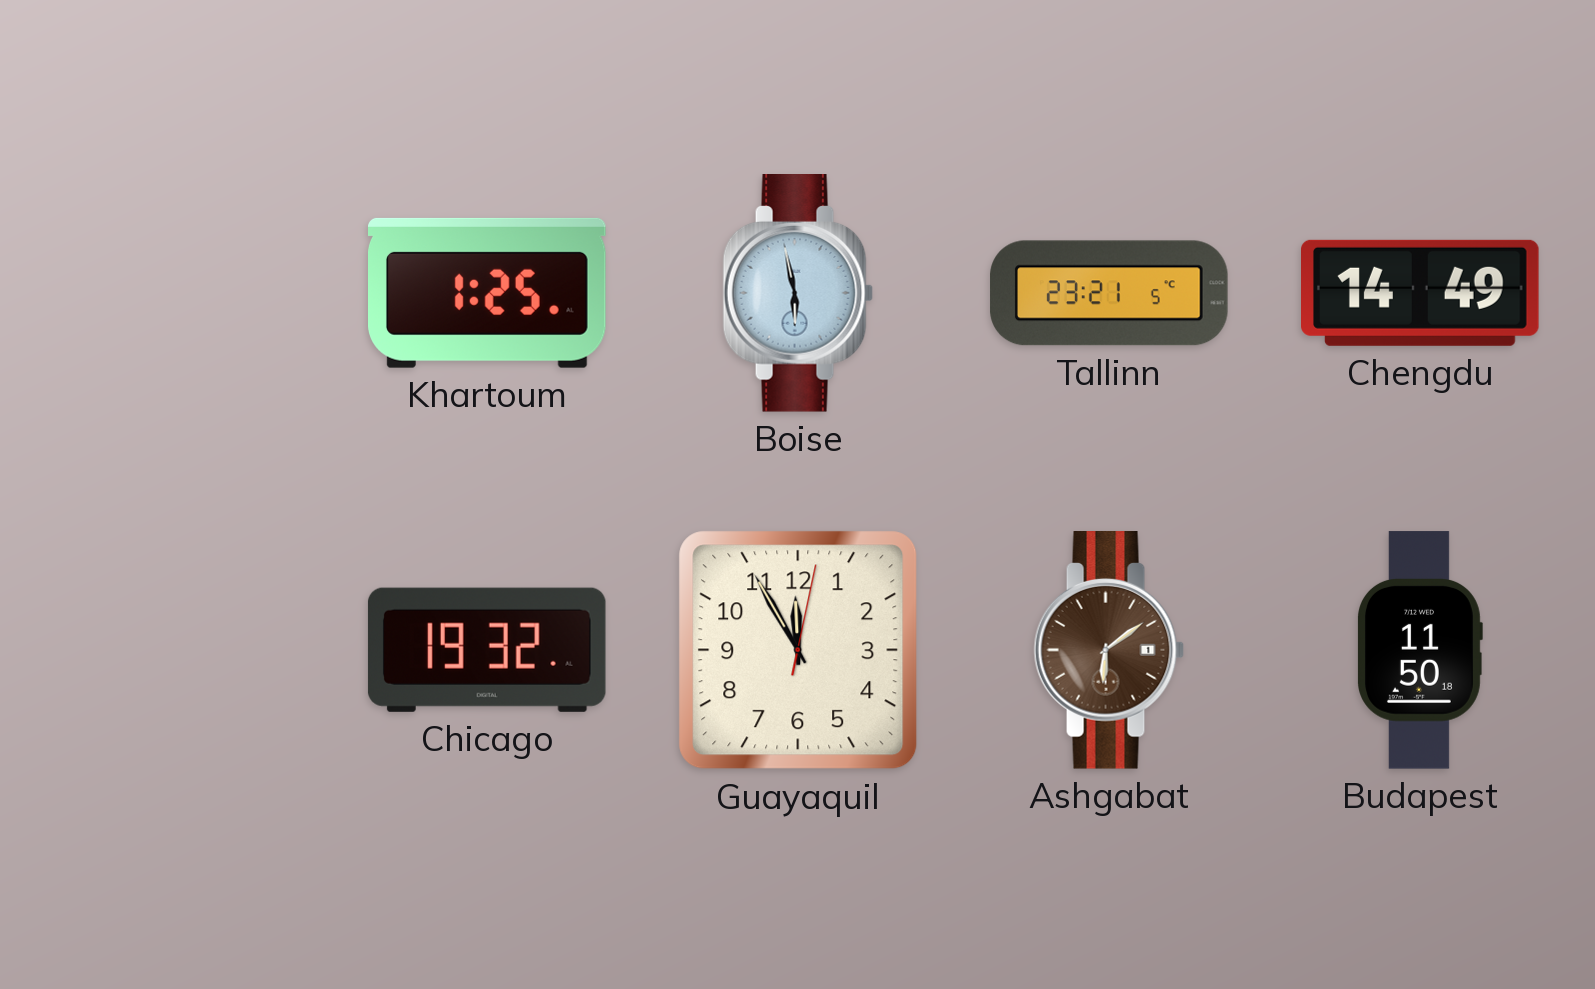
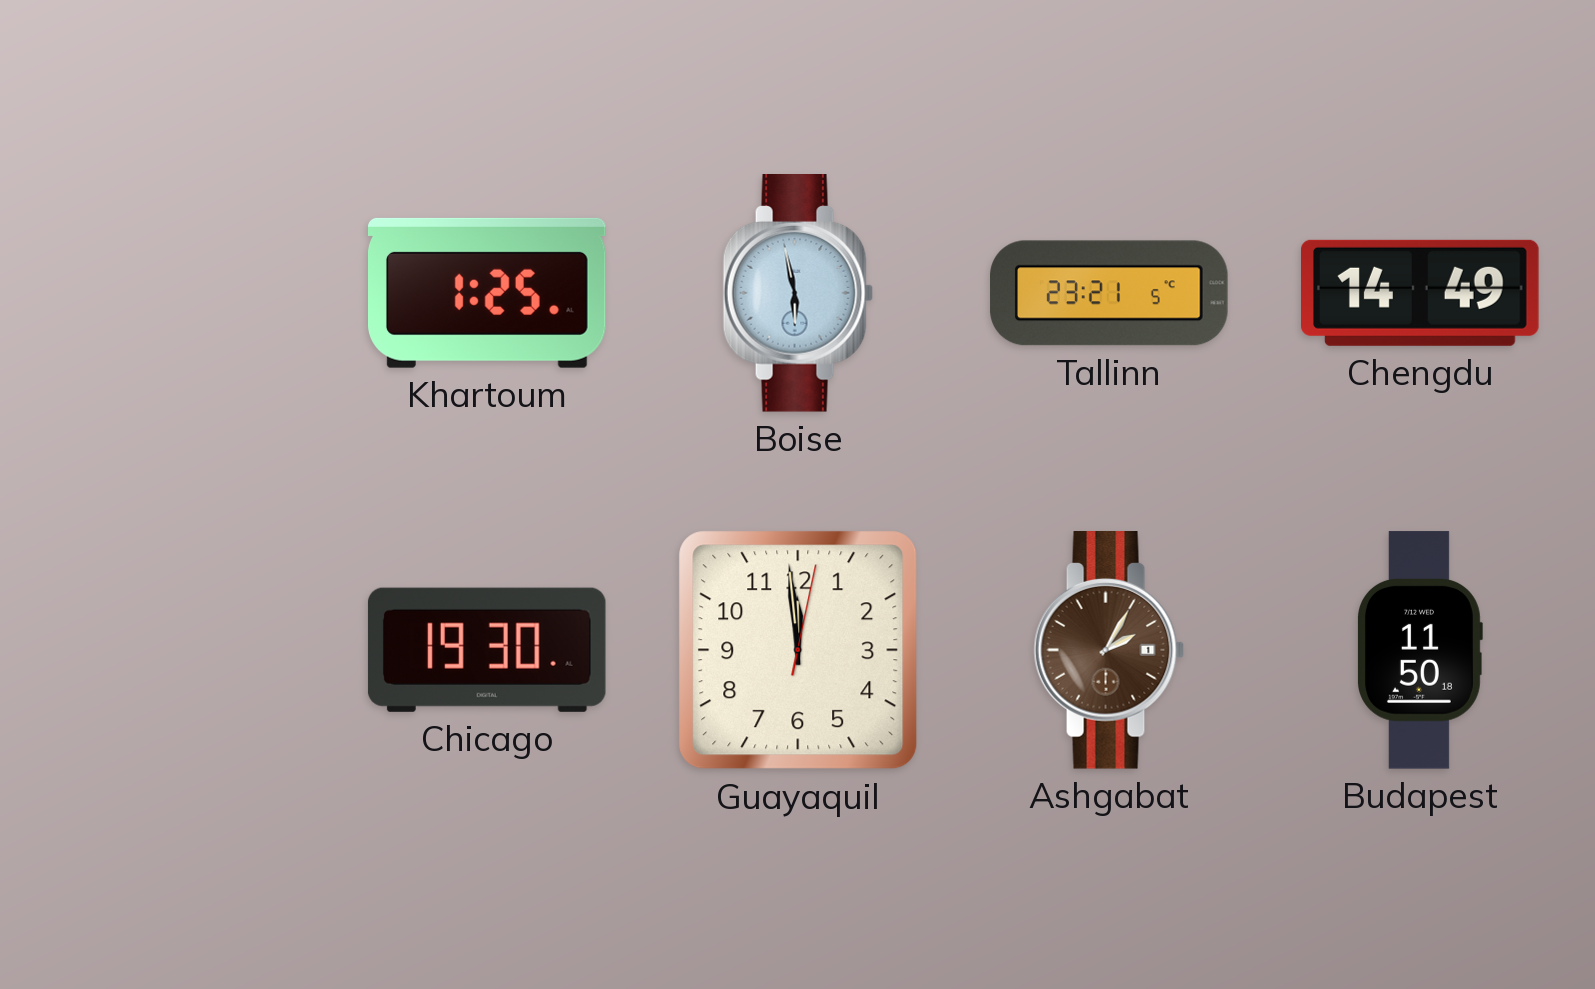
Chicago: 19:32 -> 19:30 (487, 650)
Guayaquil: 11:55 -> 11:59 (798, 650)
Ashgabat: 6:09 -> 2:05 (1109, 651)
